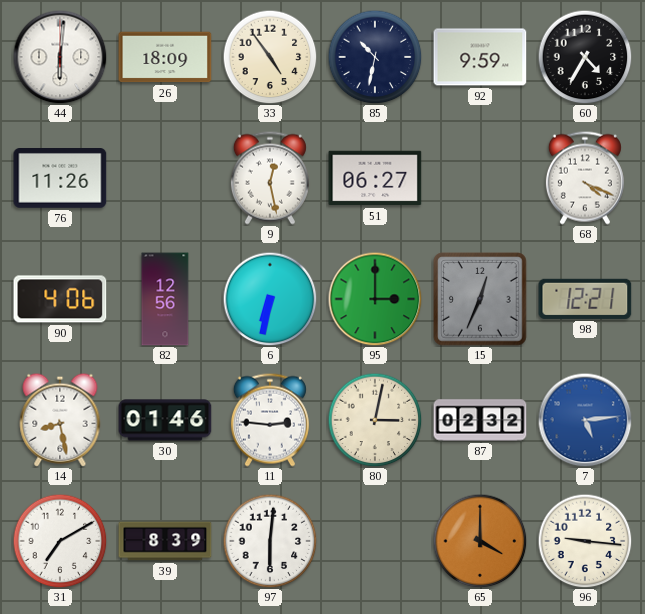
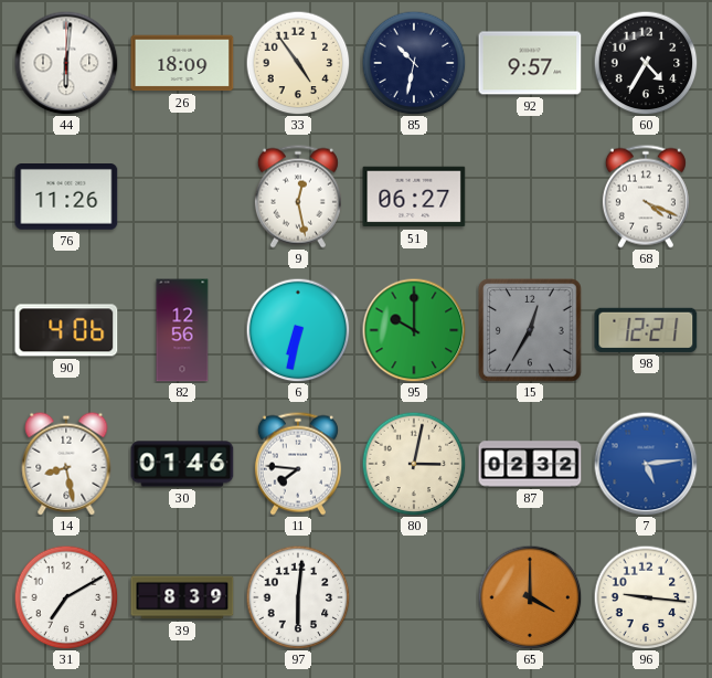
92: 9:59 -> 9:57 (530, 63)
95: 3:00 -> 10:00 (414, 330)
15: 12:34 -> 12:35 (530, 330)
11: 2:46 -> 7:46 (298, 464)
